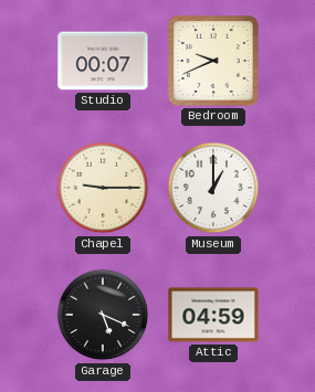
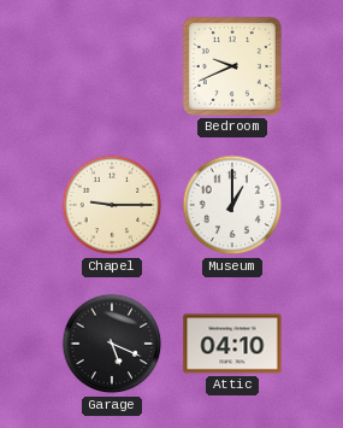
Studio: 00:07 -> none (103, 61)
Attic: 04:59 -> 04:10 (232, 344)
